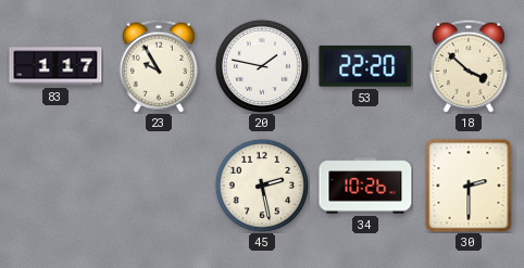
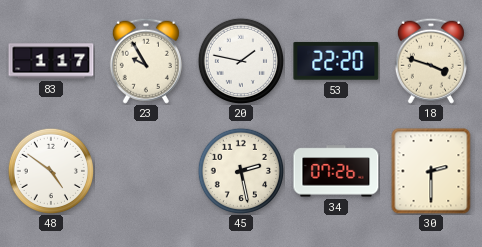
18: 3:52 -> 3:48 (431, 61)
48: none -> 4:51 (51, 171)
34: 10:26 -> 07:26 (336, 171)
